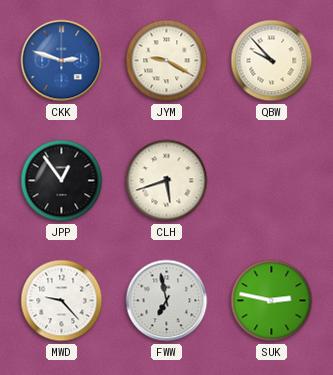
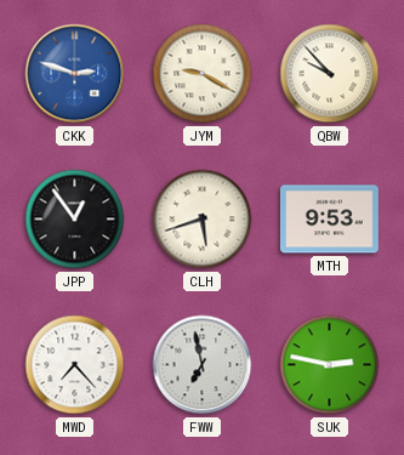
MTH: none -> 9:53 (330, 220)
MWD: 9:23 -> 7:23 (75, 365)
